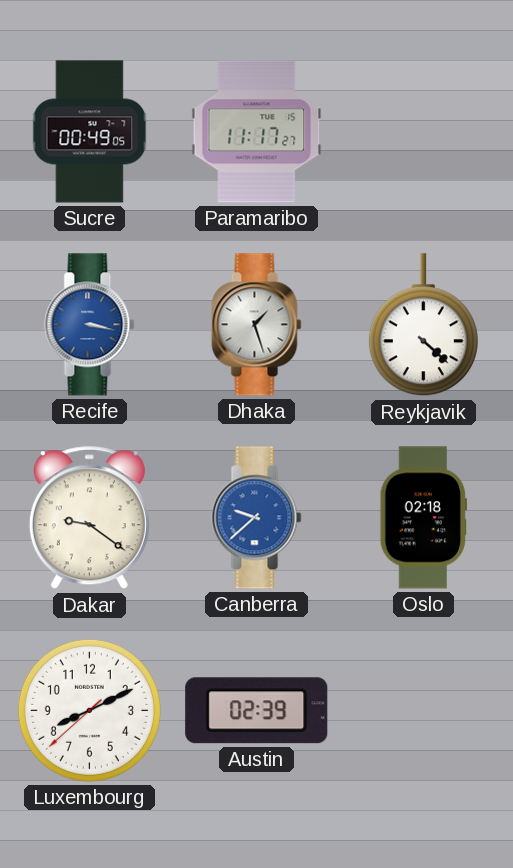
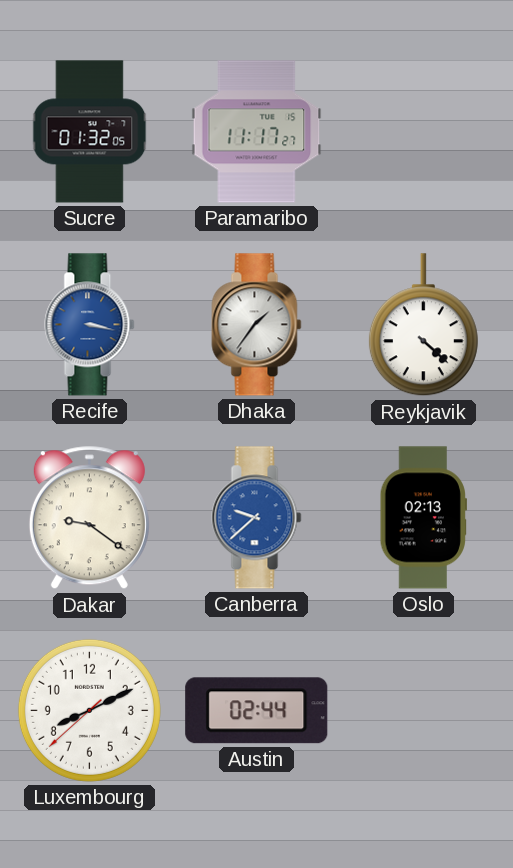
Sucre: 00:49 -> 01:32 (90, 132)
Dhaka: 1:27 -> 1:36 (257, 325)
Oslo: 02:18 -> 02:13 (423, 518)
Austin: 02:39 -> 02:44 (257, 711)
